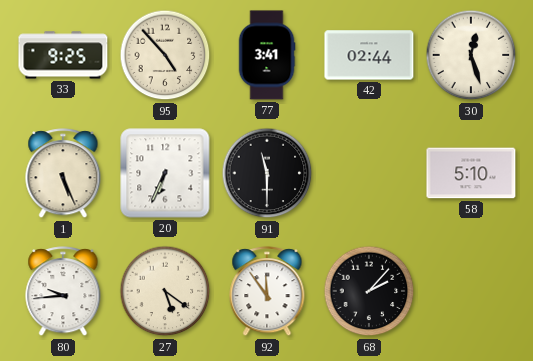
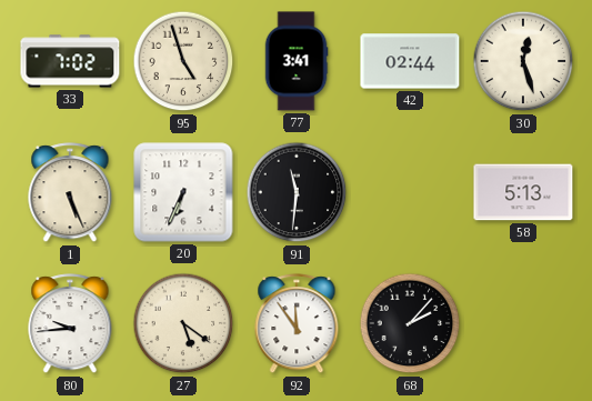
33: 9:25 -> 7:02 (70, 61)
95: 4:53 -> 4:57 (183, 61)
91: 11:30 -> 11:31 (297, 192)
58: 5:10 -> 5:13 (523, 192)
